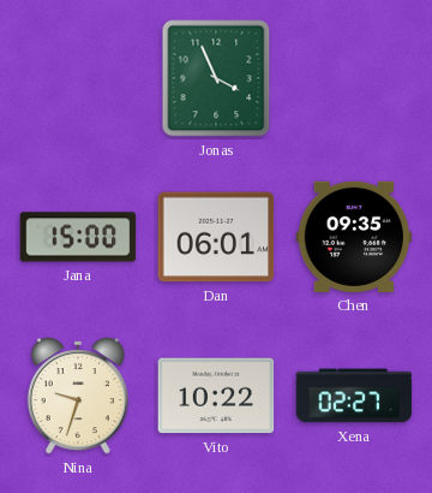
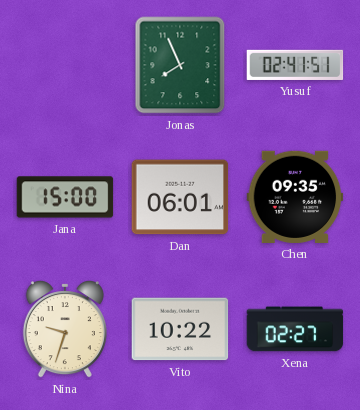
Jonas: 3:56 -> 7:56 (180, 65)
Yusuf: none -> 02:41 (295, 65)
